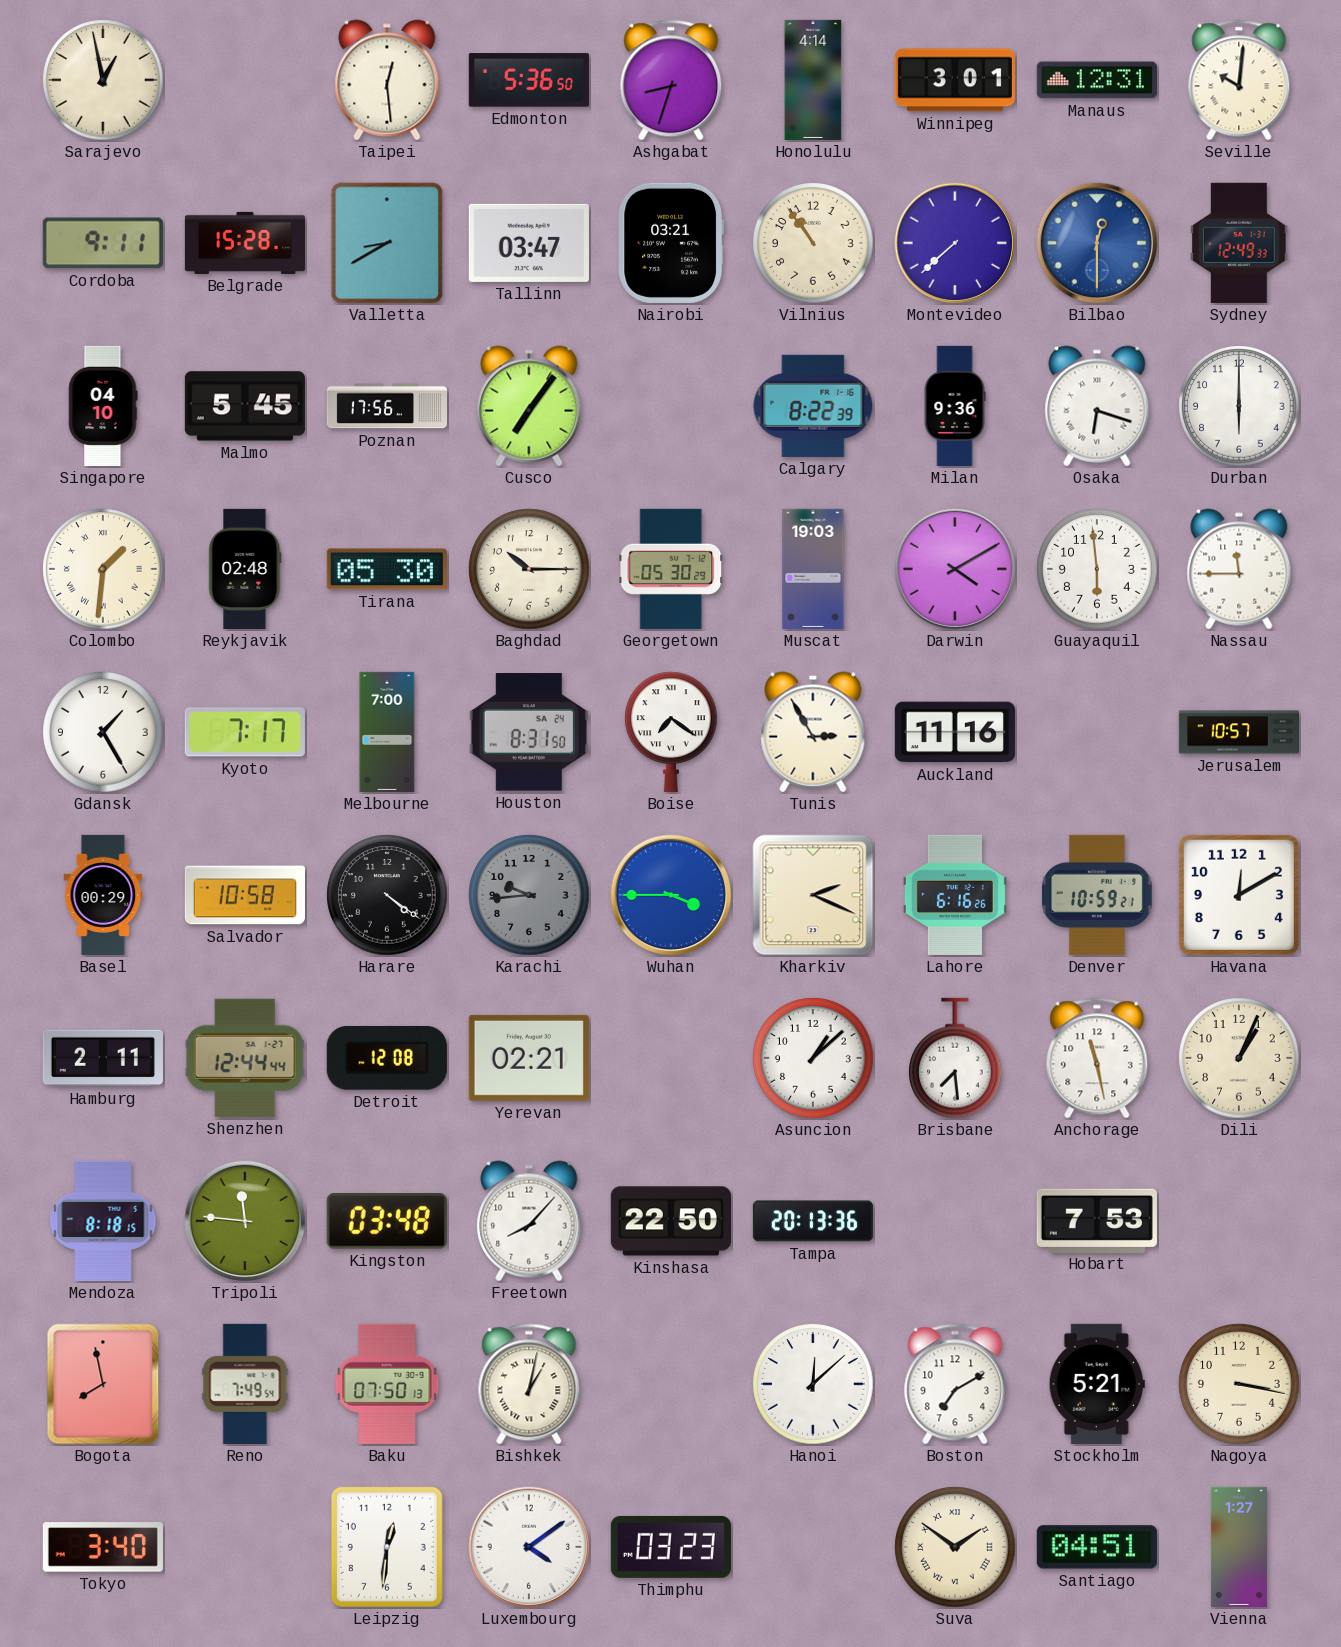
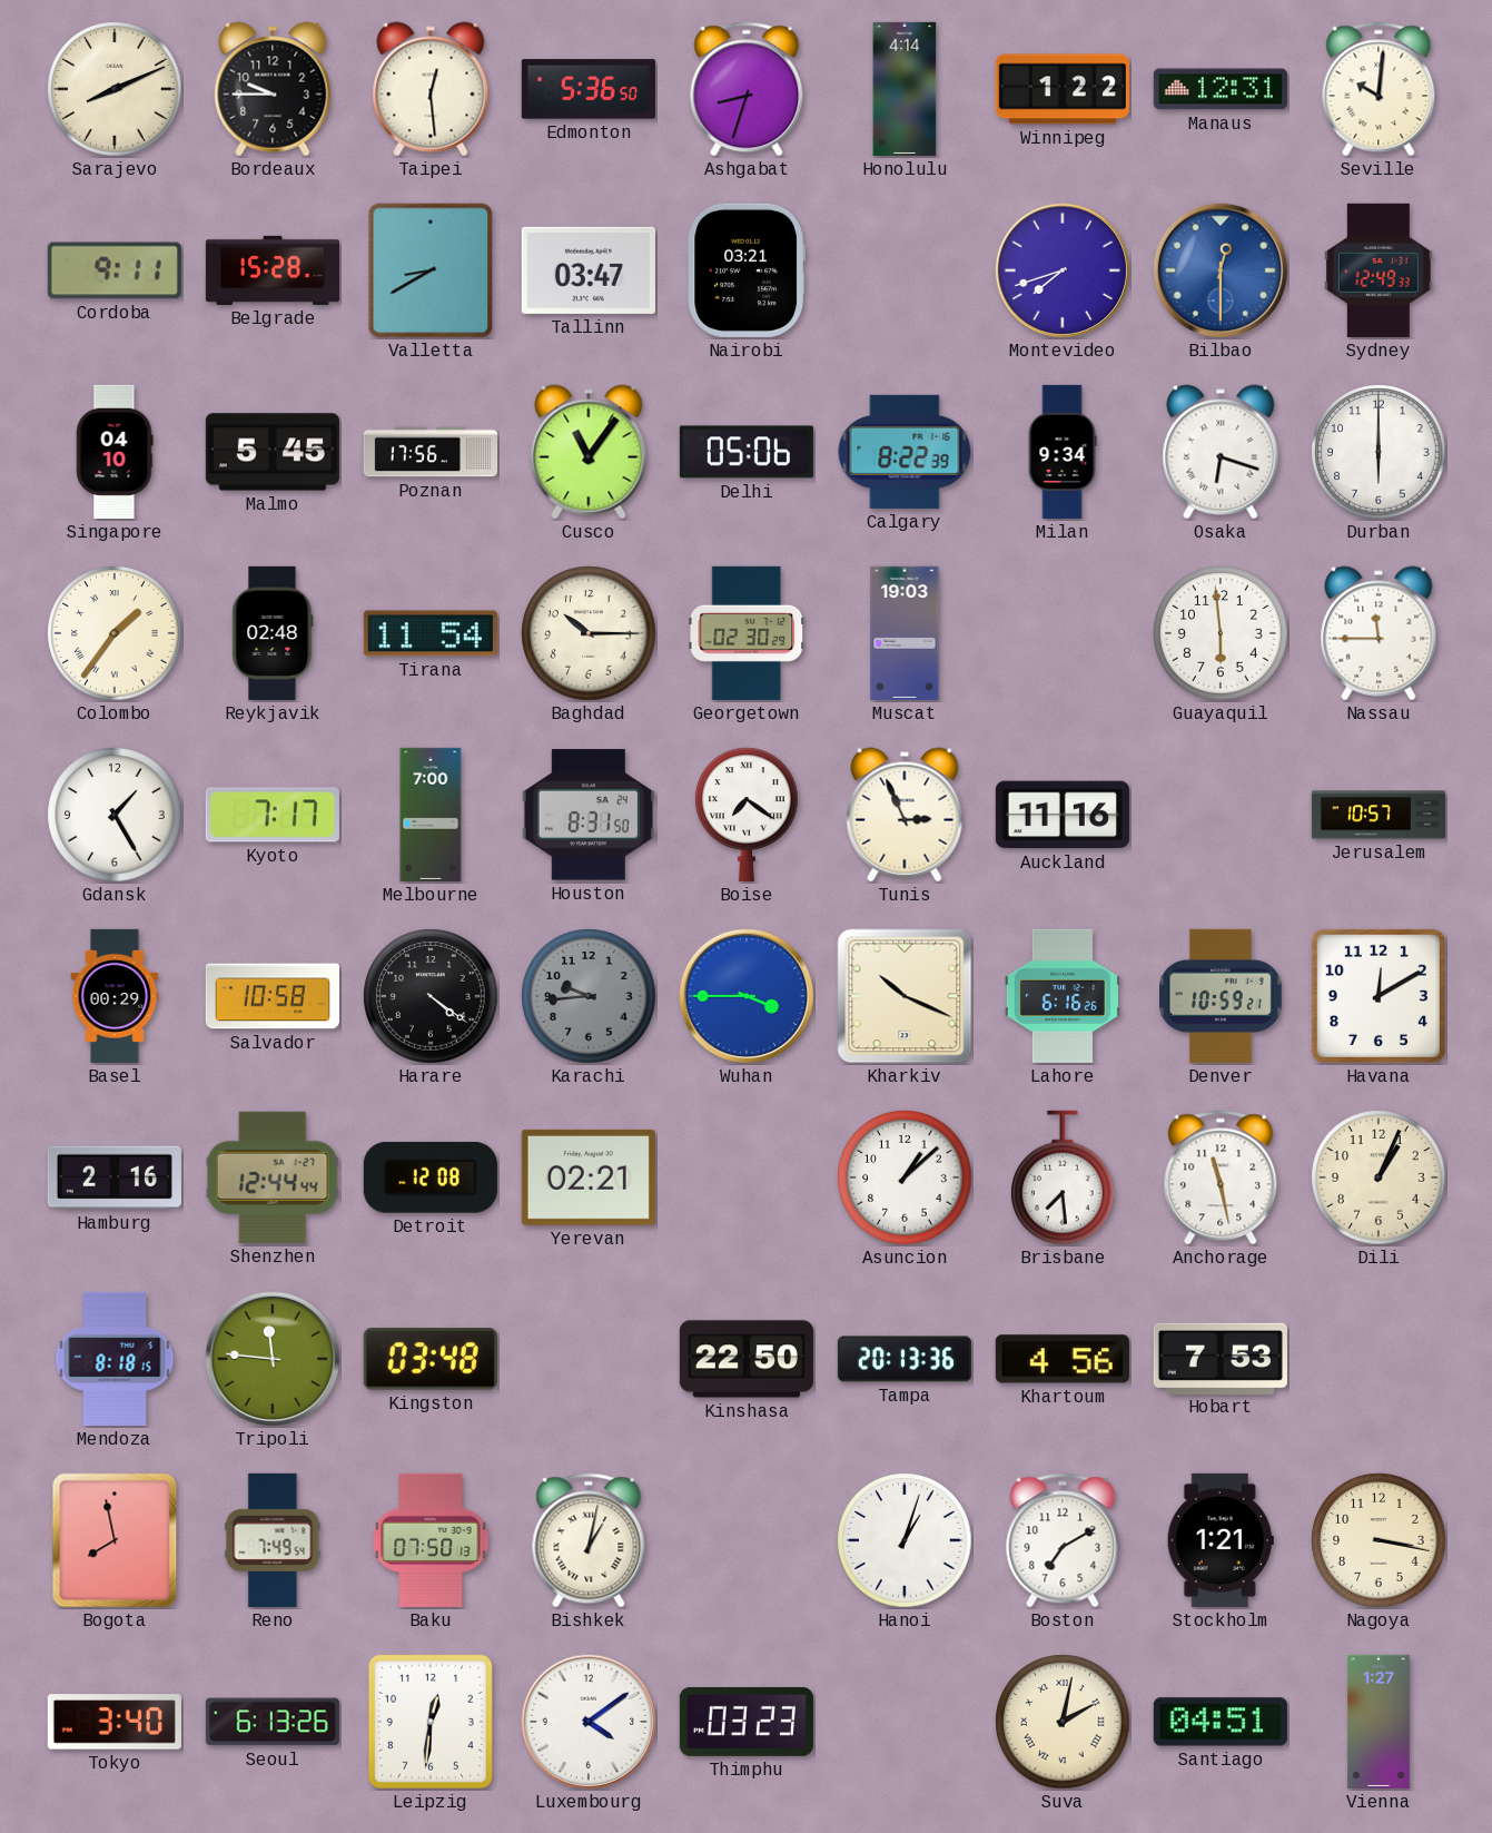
Sarajevo: 12:58 -> 8:11 (115, 89)
Bordeaux: none -> 9:45 (273, 89)
Winnipeg: 3:01 -> 1:22 (1063, 89)
Vilnius: 10:54 -> none (813, 243)
Montevideo: 7:38 -> 7:42 (1063, 270)
Cusco: 7:06 -> 11:06 (589, 452)
Delhi: none -> 05:06 (747, 452)
Milan: 9:36 -> 9:34 (1063, 452)
Colombo: 1:31 -> 1:36 (115, 633)
Tirana: 05:30 -> 11:54 (431, 633)
Georgetown: 05:30 -> 02:30 (747, 633)
Darwin: 4:10 -> none (955, 569)
Tunis: 2:55 -> 2:56 (905, 815)
Kharkiv: 2:19 -> 10:19 (905, 996)
Hamburg: 2:11 -> 2:16 (115, 1177)
Freetown: 8:07 -> none (529, 1221)
Khartoum: none -> 4:56 (1063, 1359)
Hanoi: 12:08 -> 1:03 (905, 1540)
Stockholm: 5:21 -> 1:21 (1221, 1540)
Seoul: none -> 6:13 (273, 1722)
Suva: 1:51 -> 2:02 (1063, 1722)
